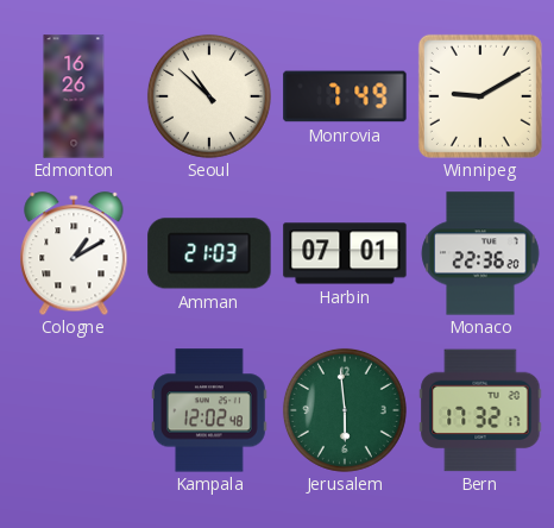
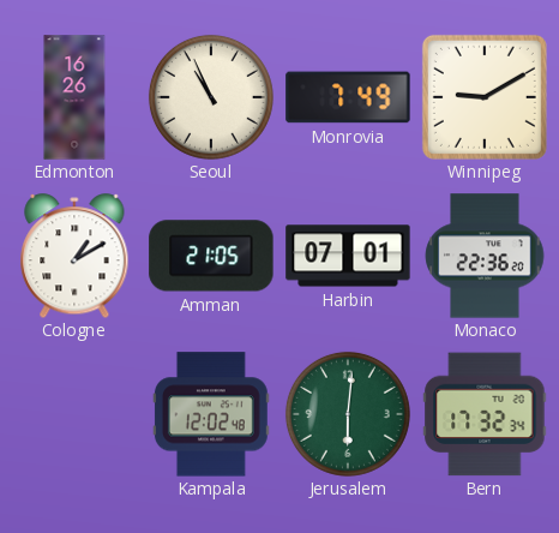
Seoul: 10:52 -> 10:56 (211, 97)
Amman: 21:03 -> 21:05 (211, 256)
Jerusalem: 5:59 -> 6:01 (348, 414)
Bern: 17:32:17 -> 17:32:34 (485, 414)
